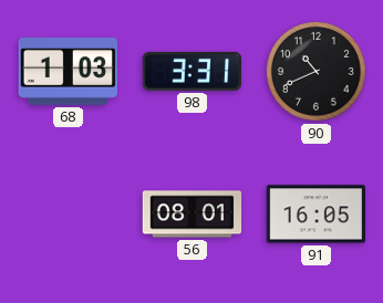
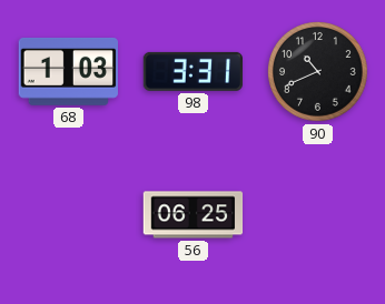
56: 08:01 -> 06:25 (194, 215)
91: 16:05 -> none (315, 215)
